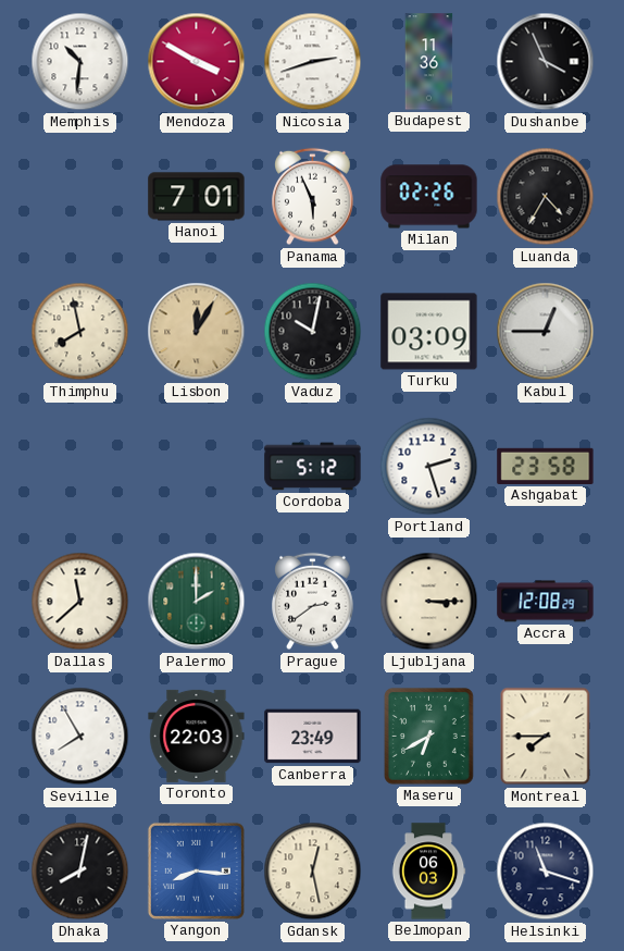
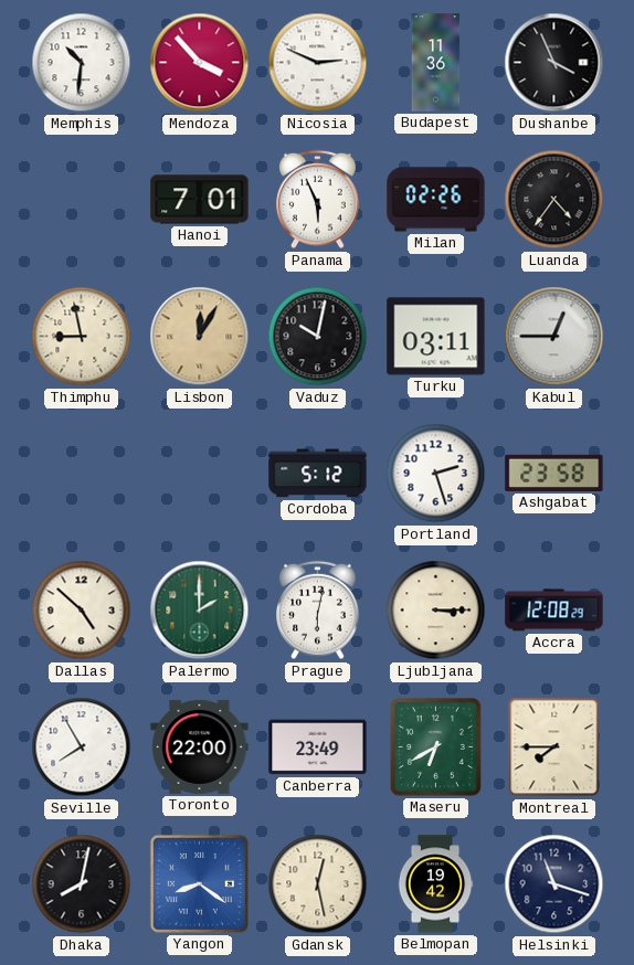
Mendoza: 3:50 -> 3:53 (200, 63)
Nicosia: 2:42 -> 2:49 (318, 63)
Luanda: 4:35 -> 4:36 (554, 200)
Thimphu: 7:58 -> 8:58 (82, 337)
Turku: 03:09 -> 03:11 (436, 337)
Dallas: 11:38 -> 4:52 (82, 611)
Prague: 2:39 -> 6:02 (318, 611)
Toronto: 22:03 -> 22:00 (200, 746)
Yangon: 8:16 -> 8:21 (199, 883)
Belmopan: 06:03 -> 19:42 (435, 884)
